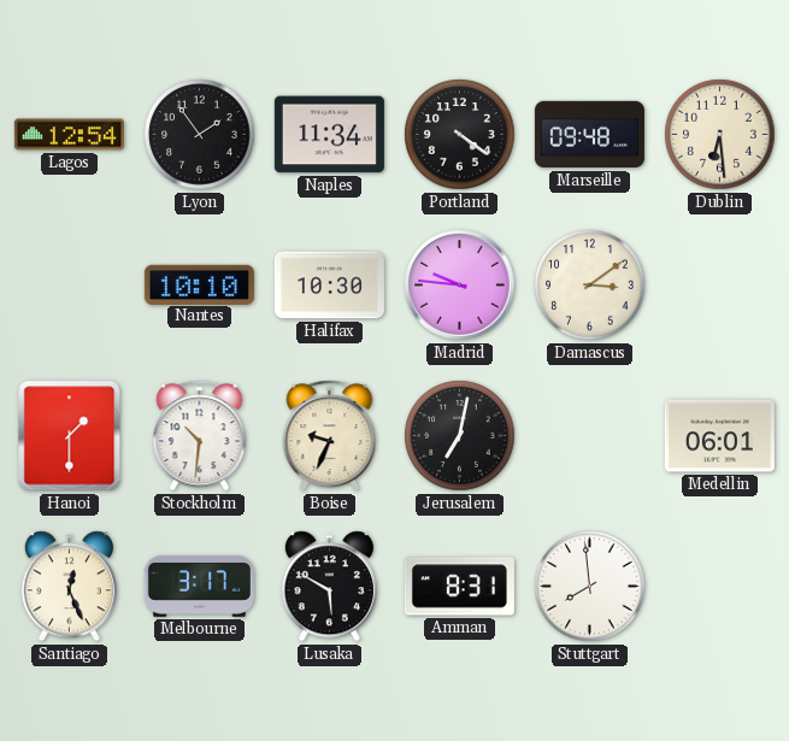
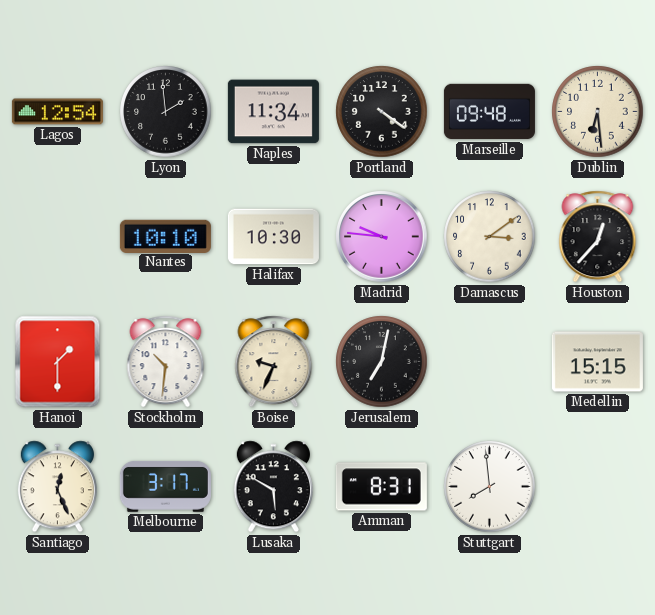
Lyon: 1:54 -> 1:59 (166, 112)
Houston: none -> 12:37 (598, 237)
Medellin: 06:01 -> 15:15 (597, 362)
